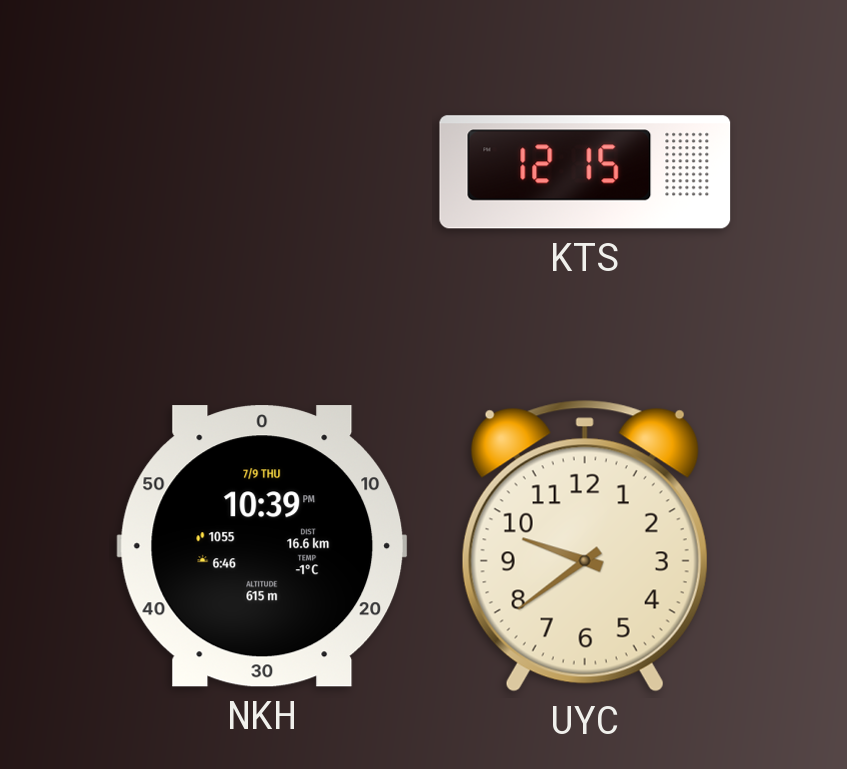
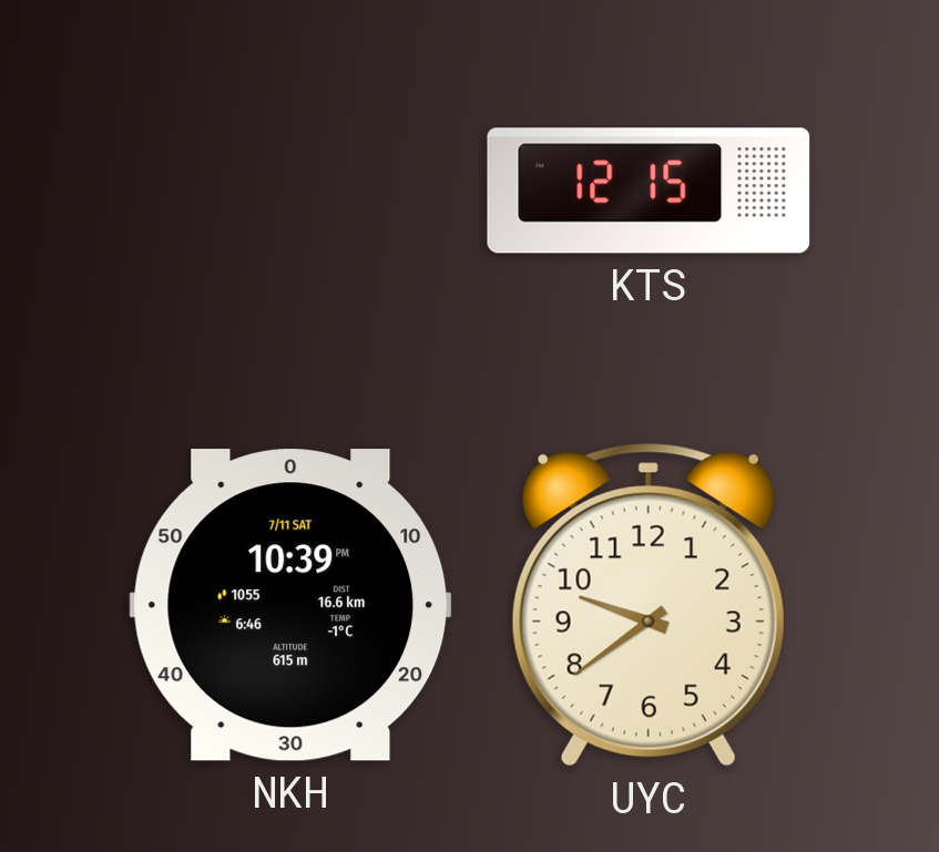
NKH date: 7/9 THU -> 7/11 SAT (290, 605)
